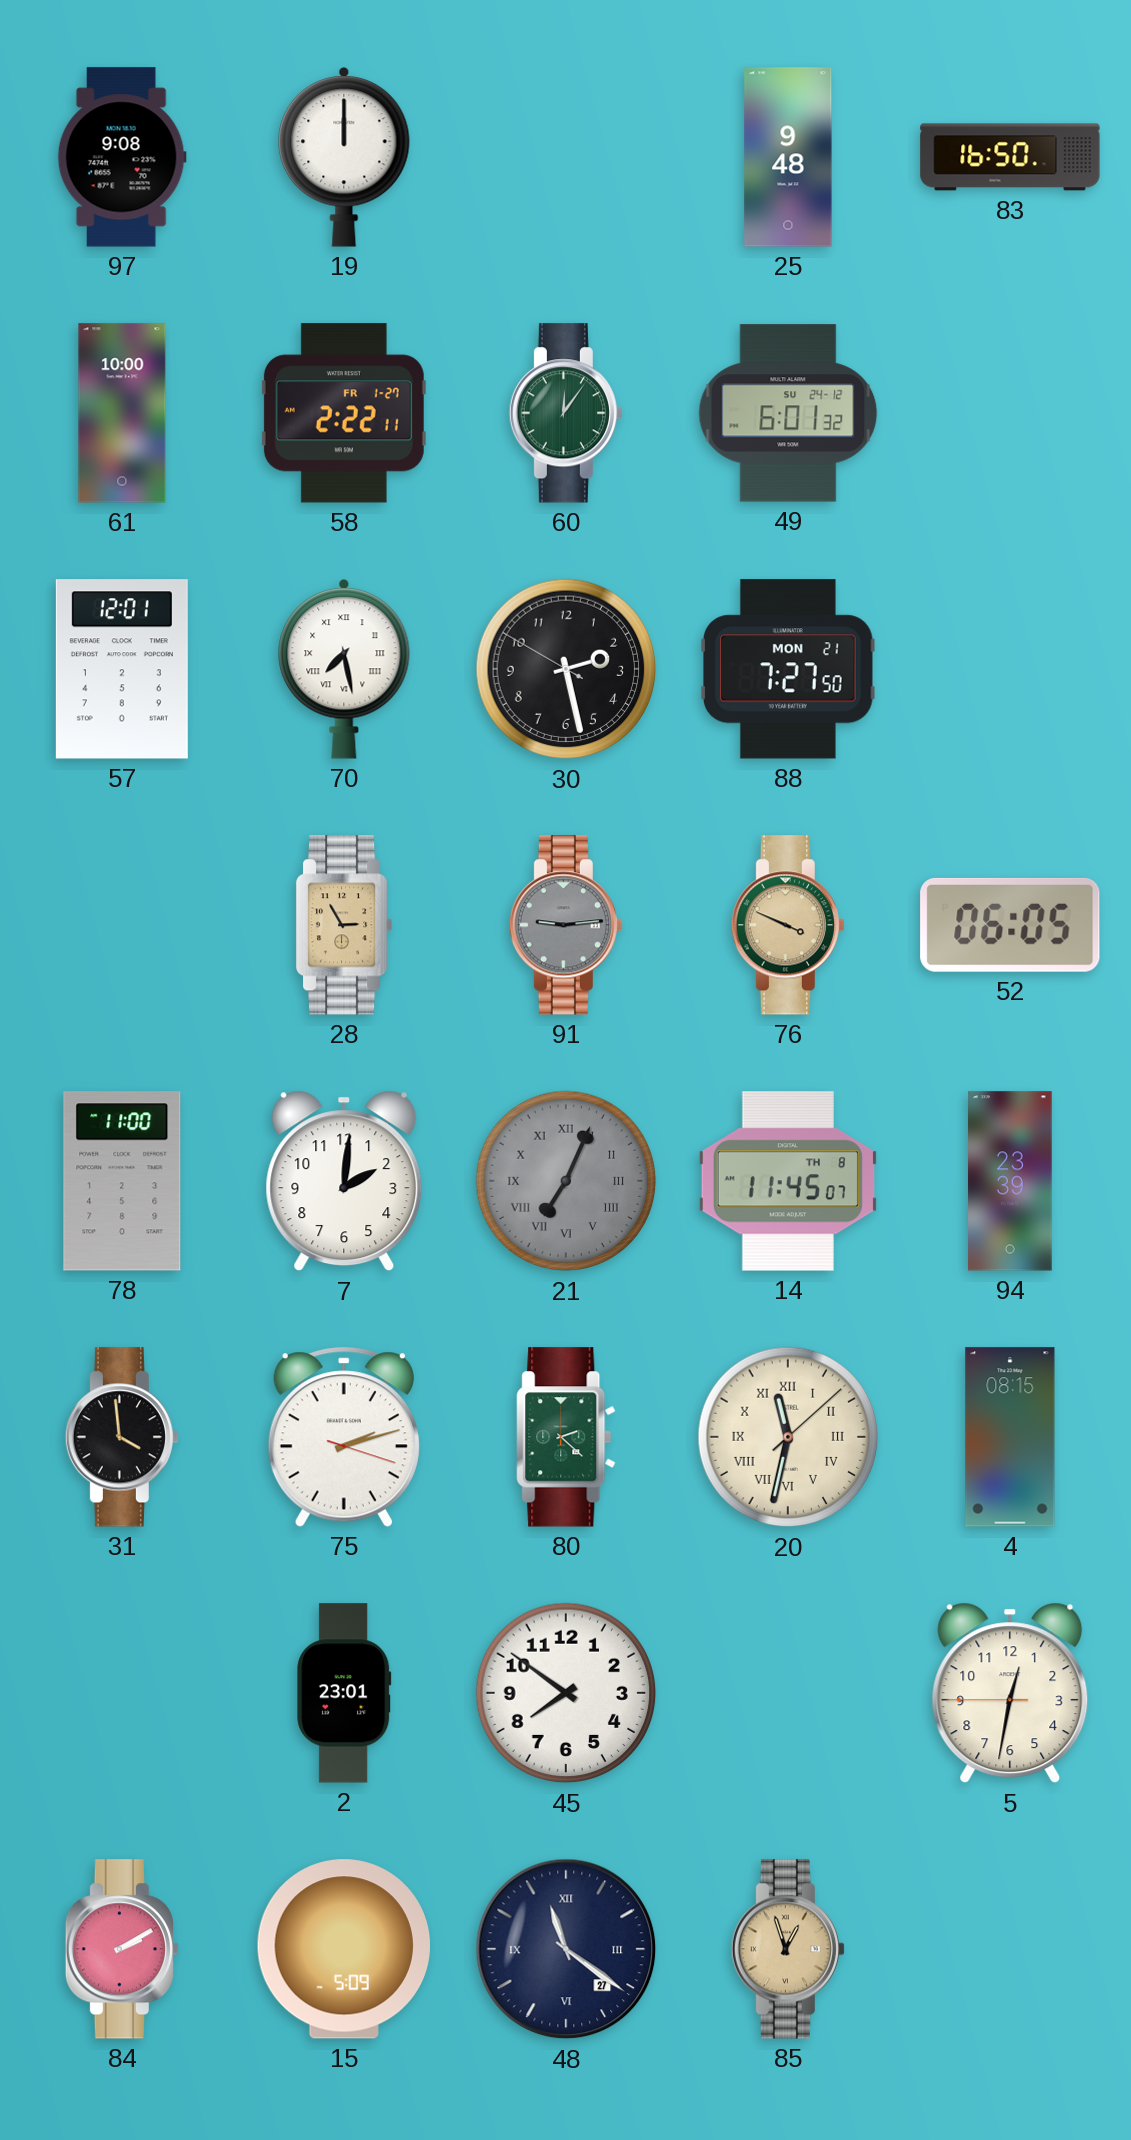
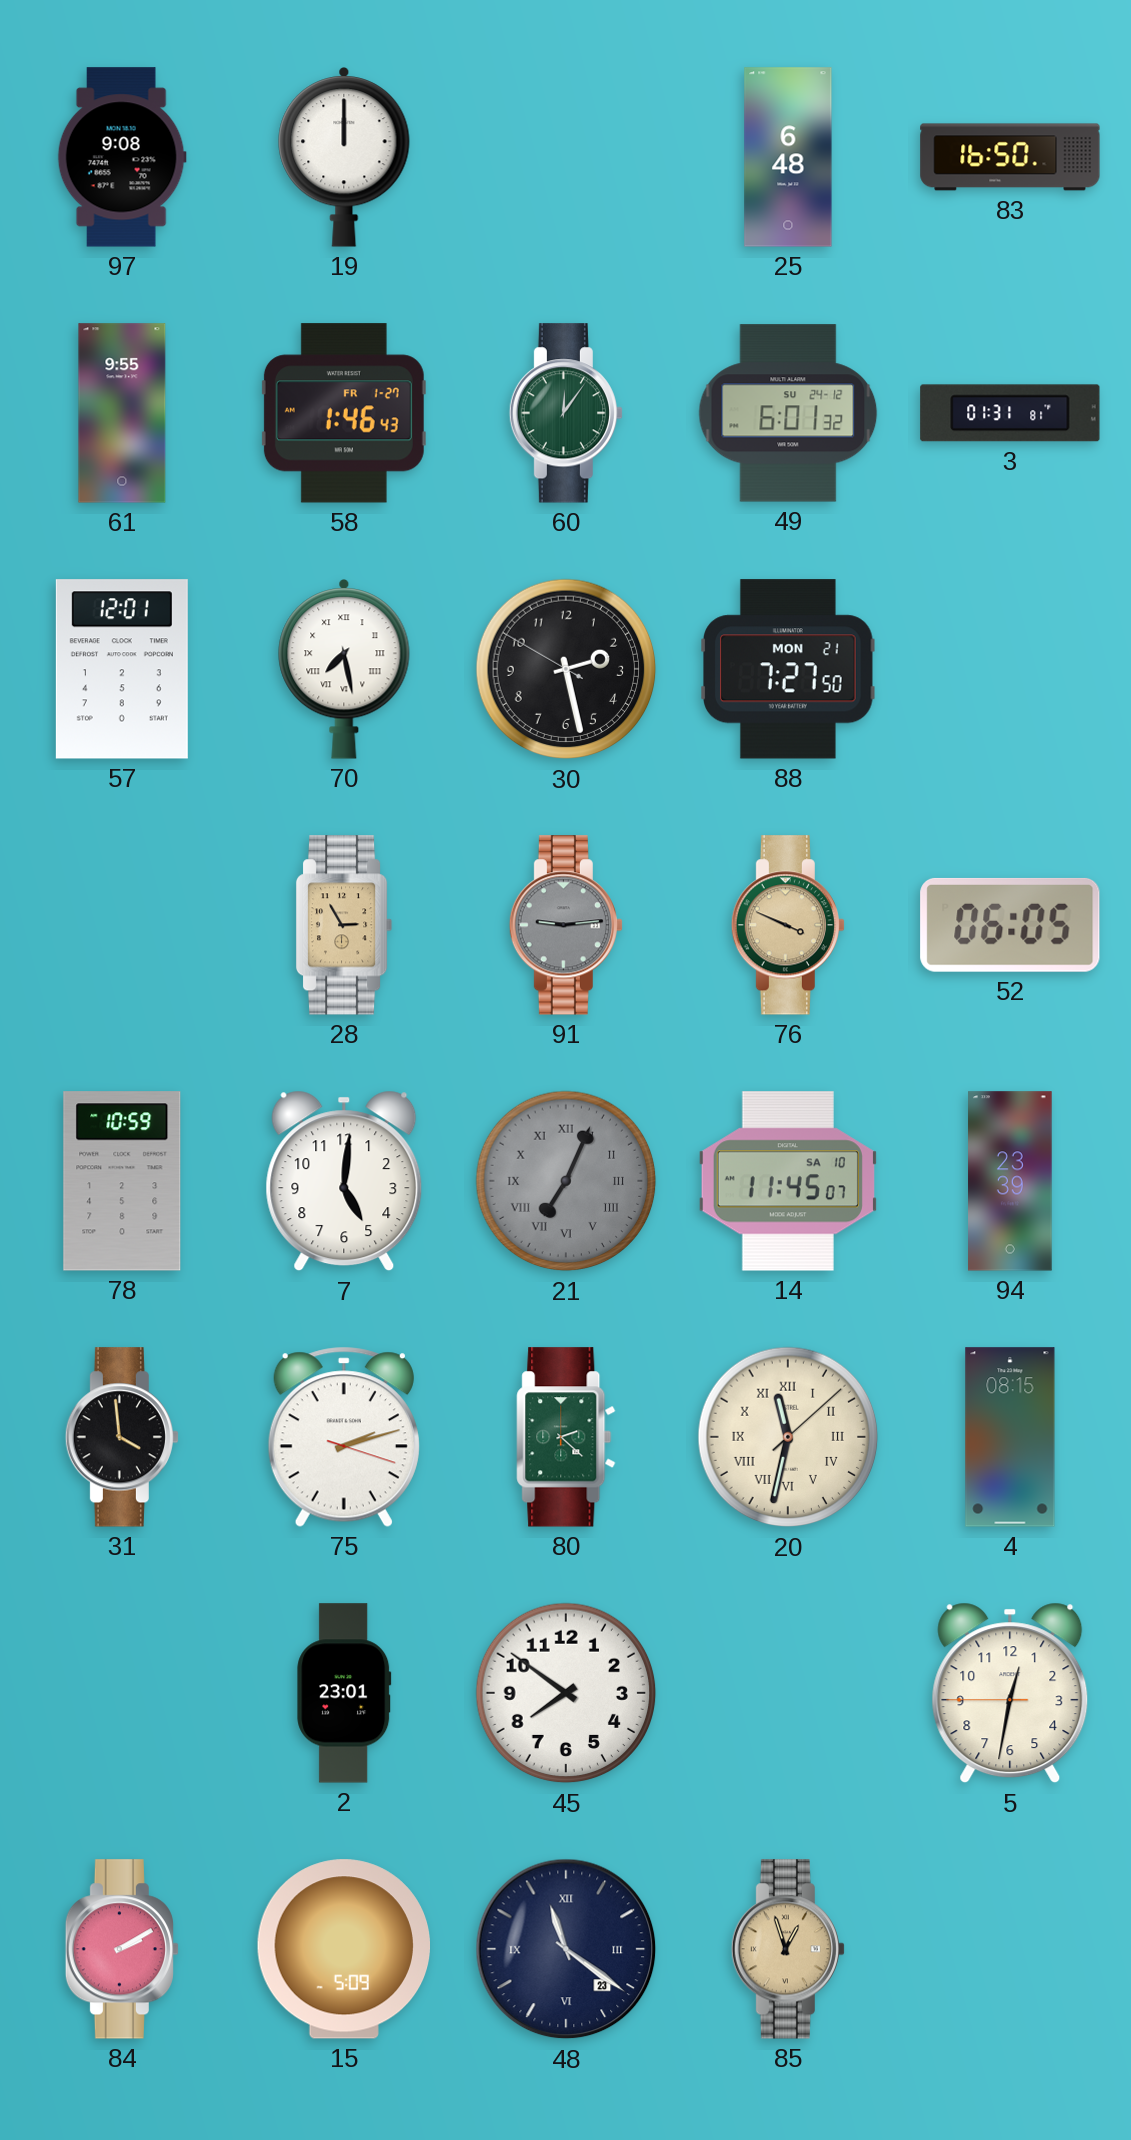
25: 9:48 -> 6:48 (788, 157)
61: 10:00 -> 9:55 (122, 413)
58: 2:22 -> 1:46 (344, 413)
3: none -> 01:31 (1010, 413)
78: 11:00 -> 10:59 (122, 1181)
7: 2:01 -> 5:01 (344, 1181)
14 date: TH 8 -> SA 10 (788, 1181)
48 date: 27 -> 23 (566, 1949)
